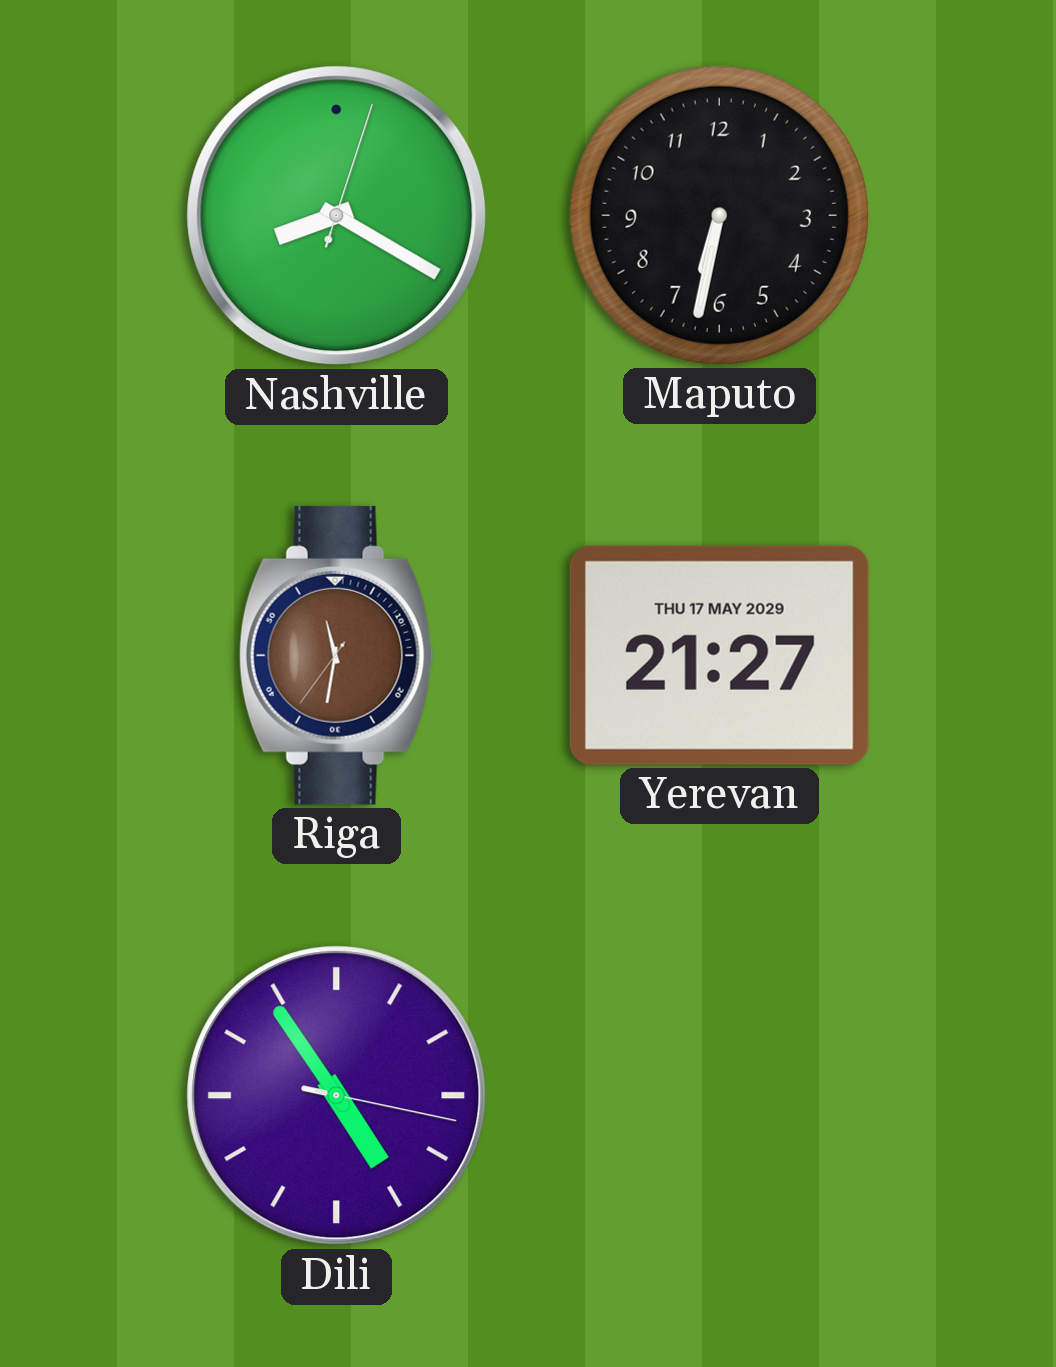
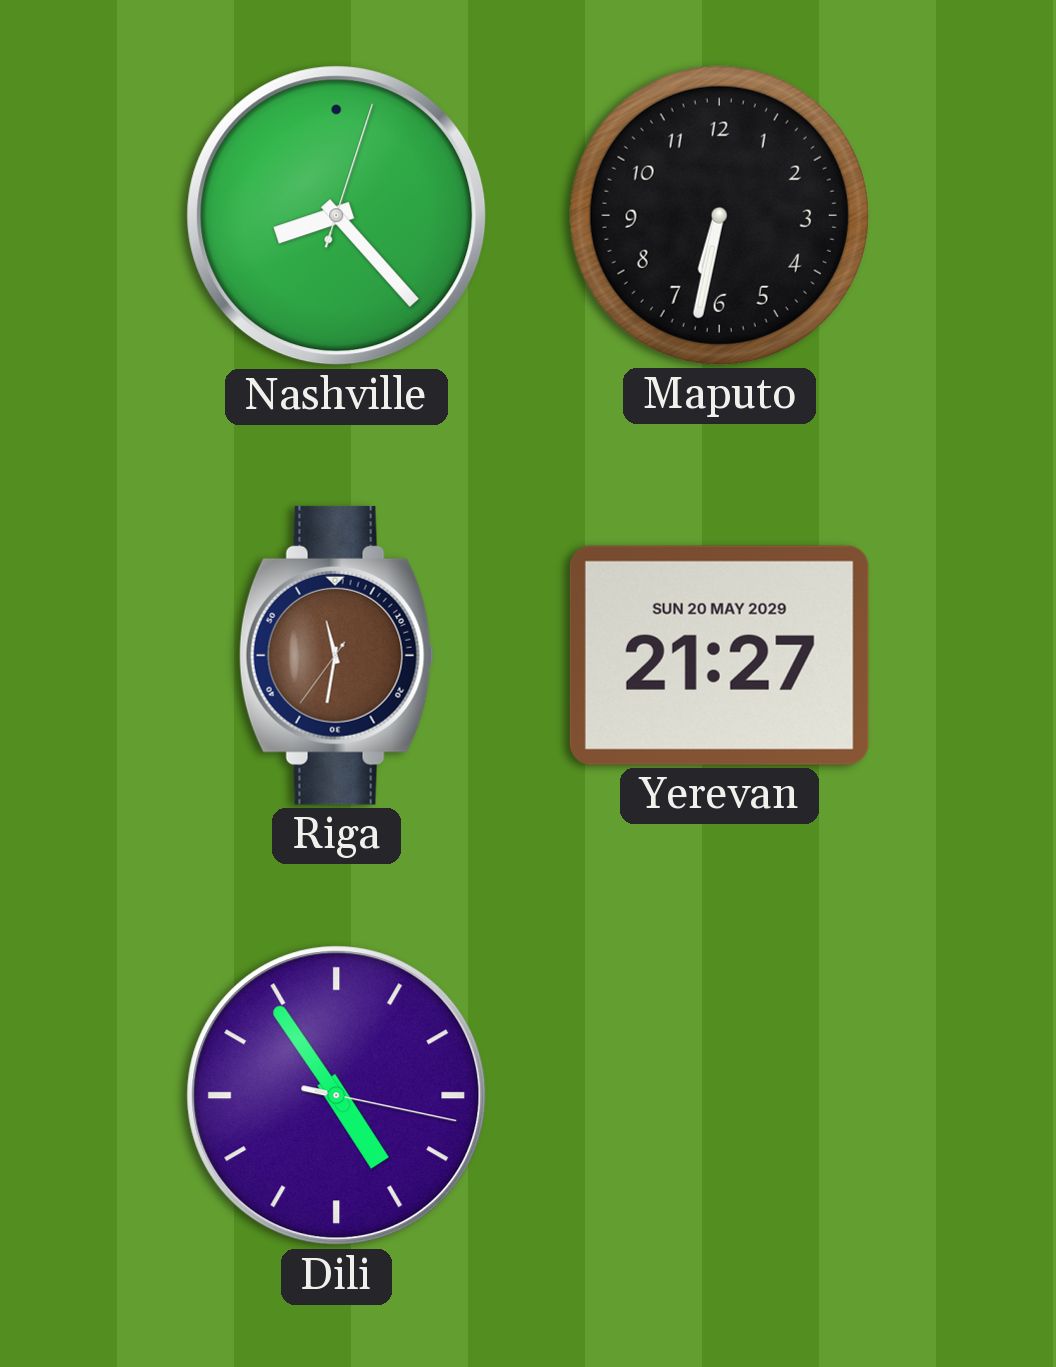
Nashville: 8:20 -> 8:23 (337, 216)
Yerevan date: THU 17 MAY 2029 -> SUN 20 MAY 2029 (719, 655)
